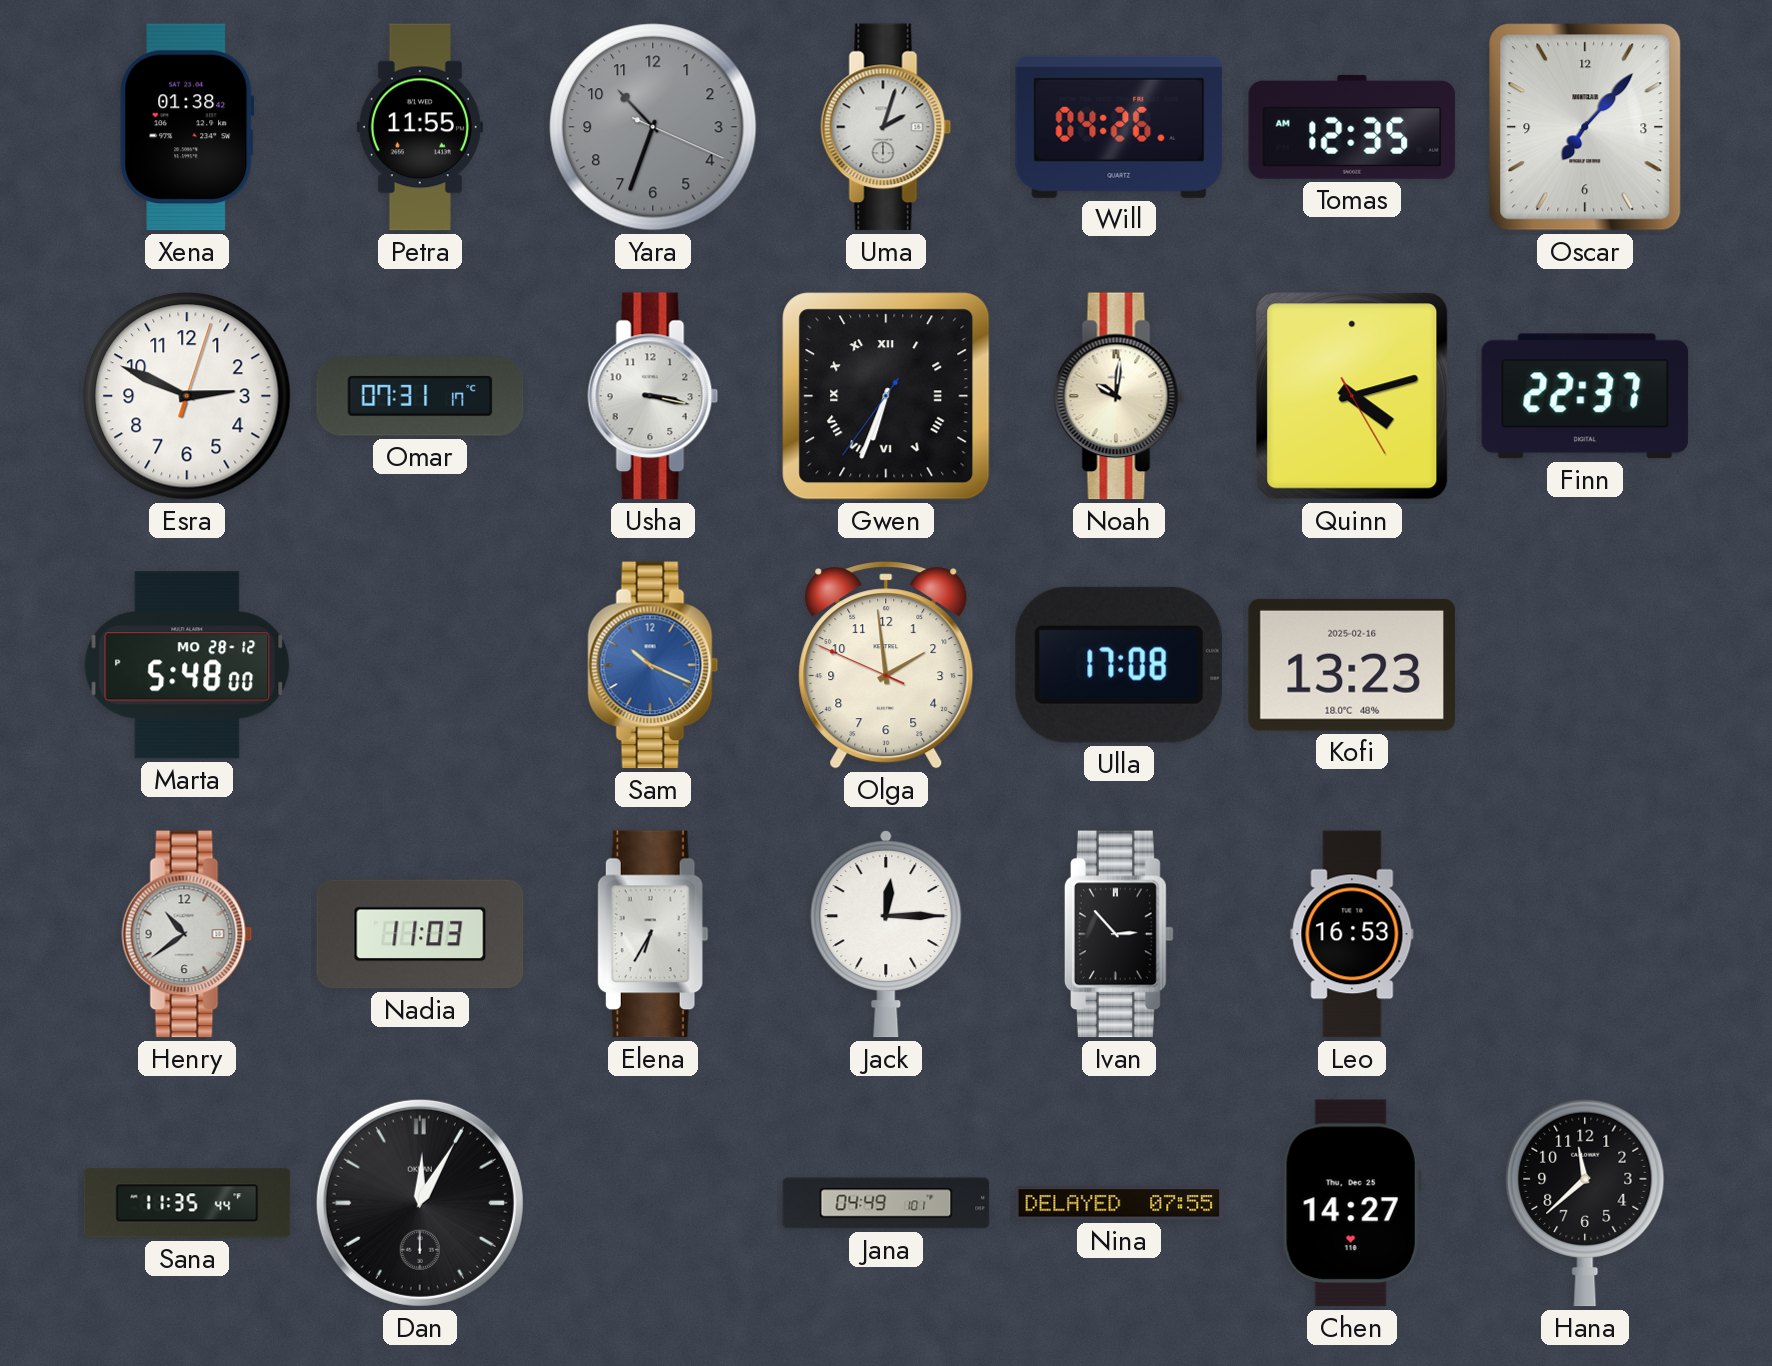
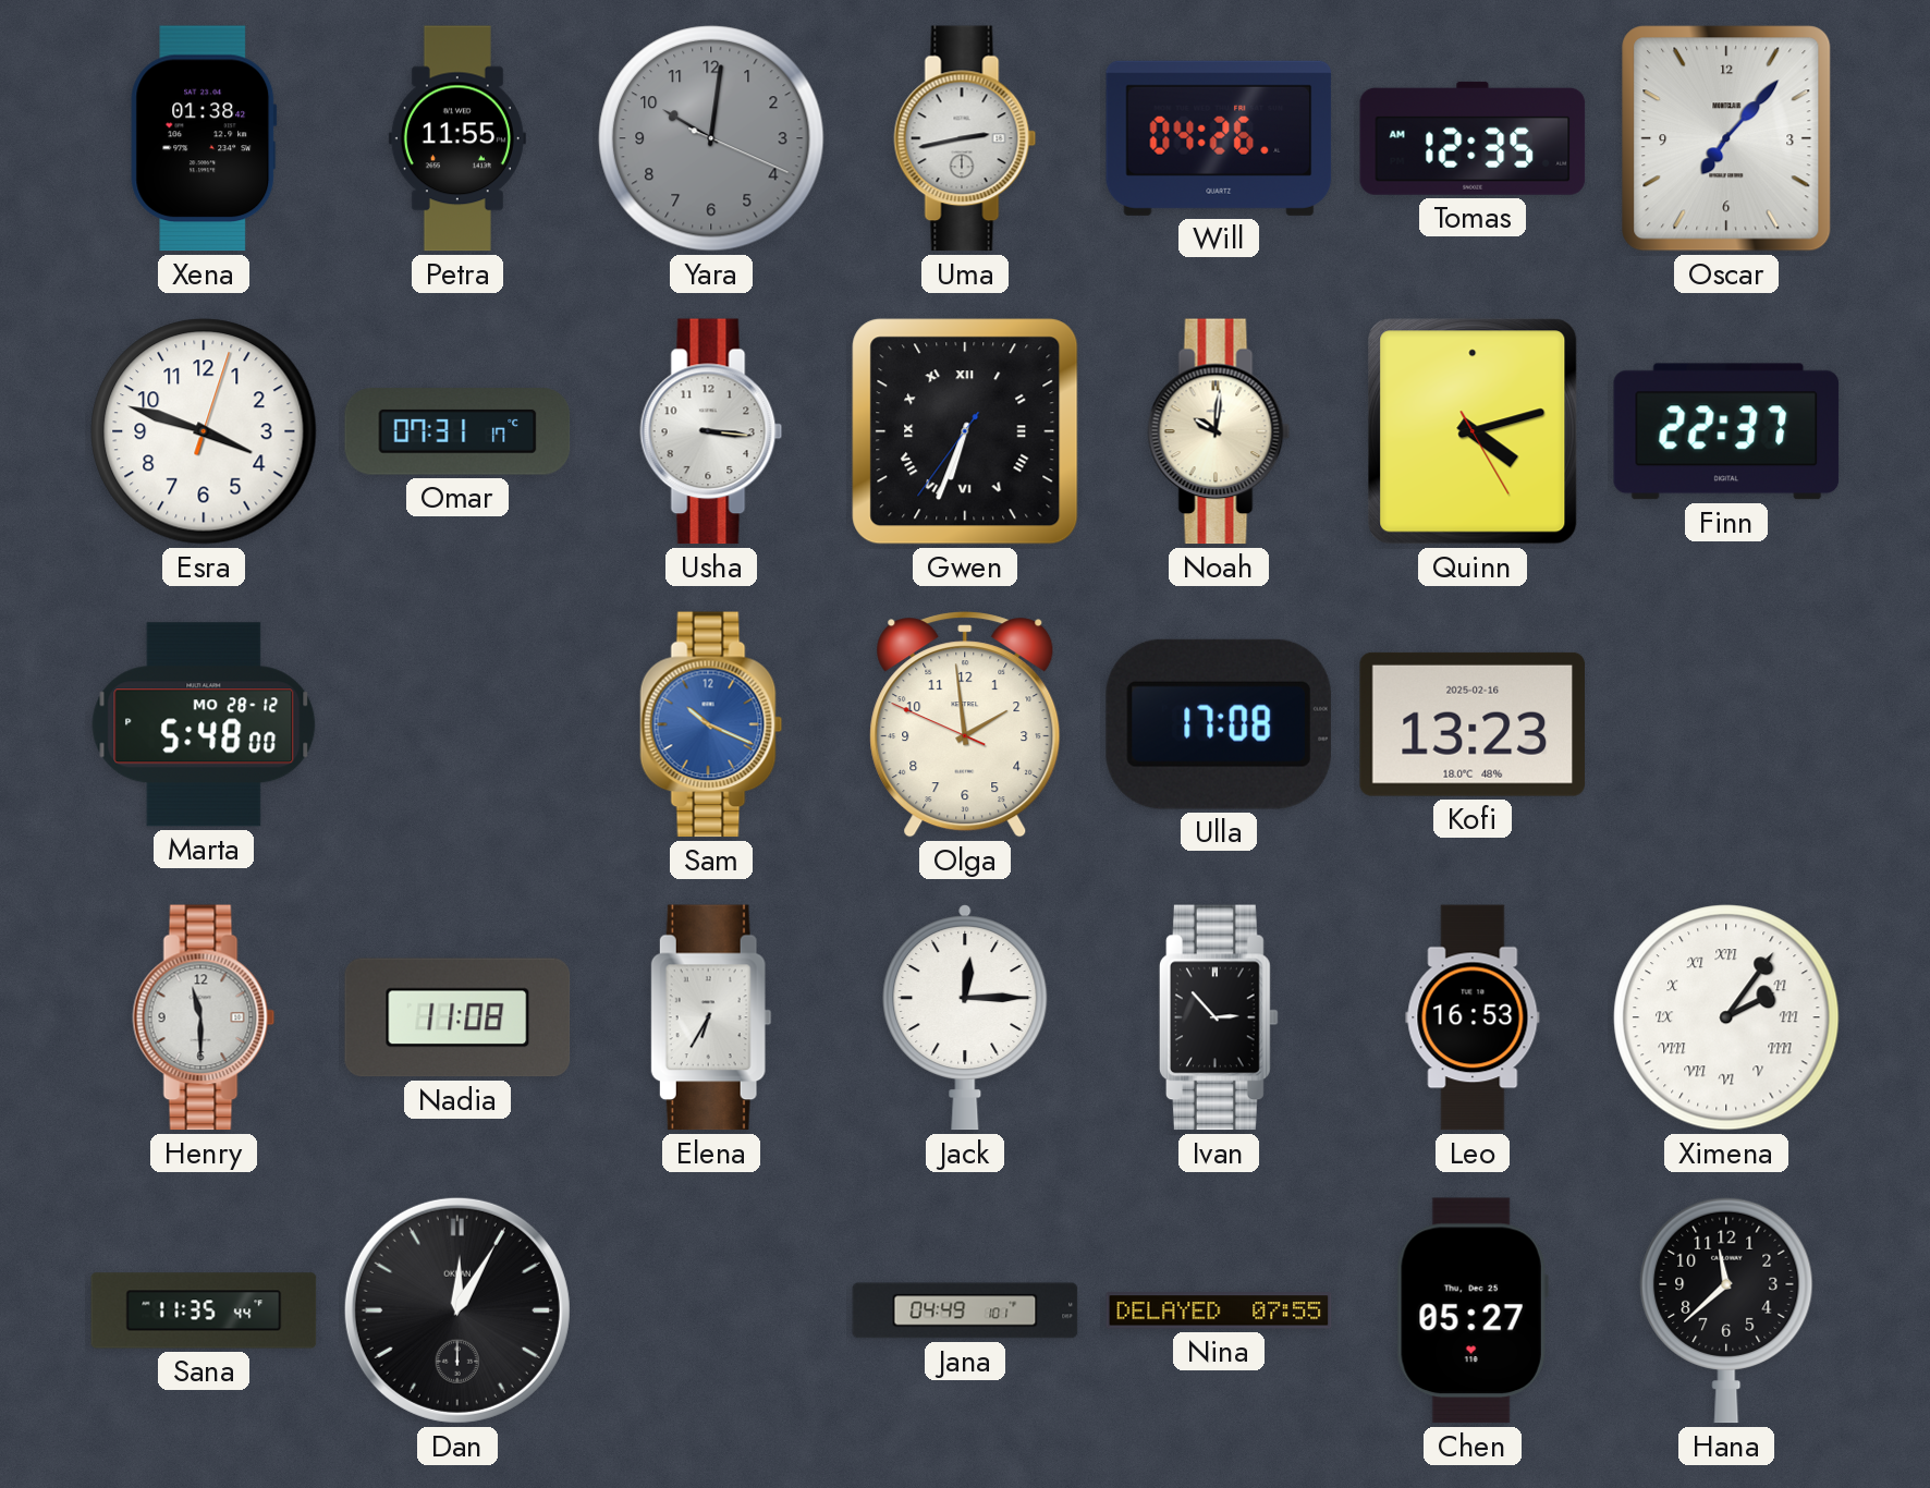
Yara: 10:33 -> 10:01 (711, 138)
Uma: 2:03 -> 2:43 (965, 138)
Esra: 2:49 -> 3:48 (204, 431)
Usha: 3:17 -> 3:16 (711, 431)
Henry: 10:39 -> 11:30 (204, 1017)
Nadia: 11:03 -> 11:08 (457, 1017)
Ximena: none -> 2:06 (1726, 1017)
Chen: 14:27 -> 05:27 (1473, 1310)
